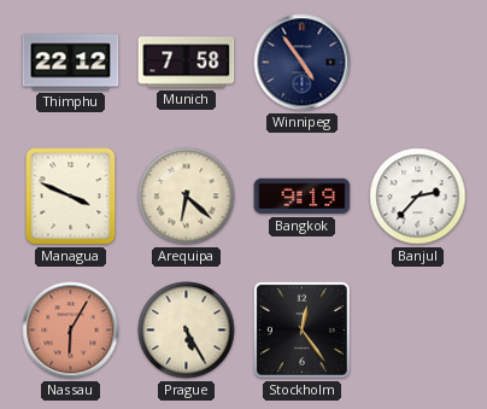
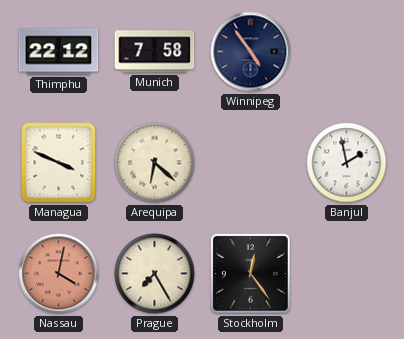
Bangkok: 9:19 -> none (303, 197)
Banjul: 2:37 -> 1:58 (347, 163)
Nassau: 6:05 -> 4:02 (59, 274)
Prague: 5:25 -> 7:25 (155, 274)
